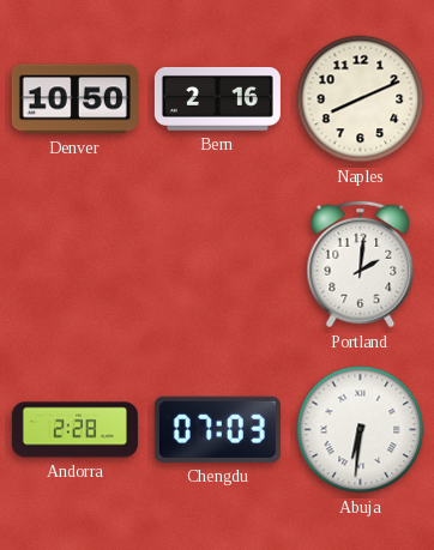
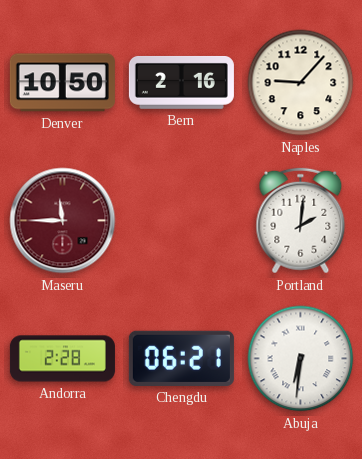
Naples: 8:11 -> 9:07 (301, 83)
Maseru: none -> 11:45 (63, 221)
Chengdu: 07:03 -> 06:21 (181, 358)
